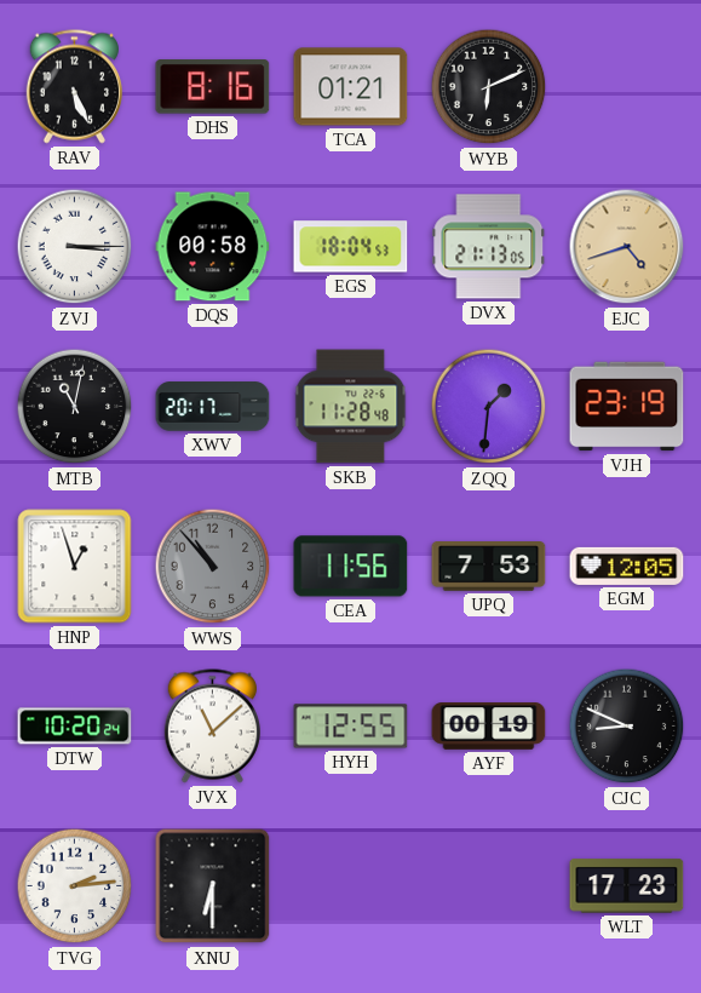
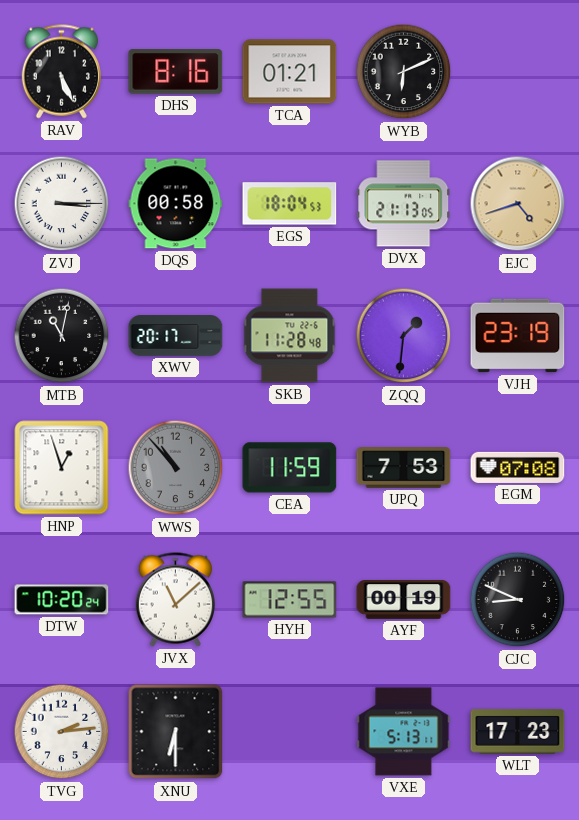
CEA: 11:56 -> 11:59 (290, 468)
EGM: 12:05 -> 07:08 (518, 467)
VXE: none -> 5:13 (404, 732)
